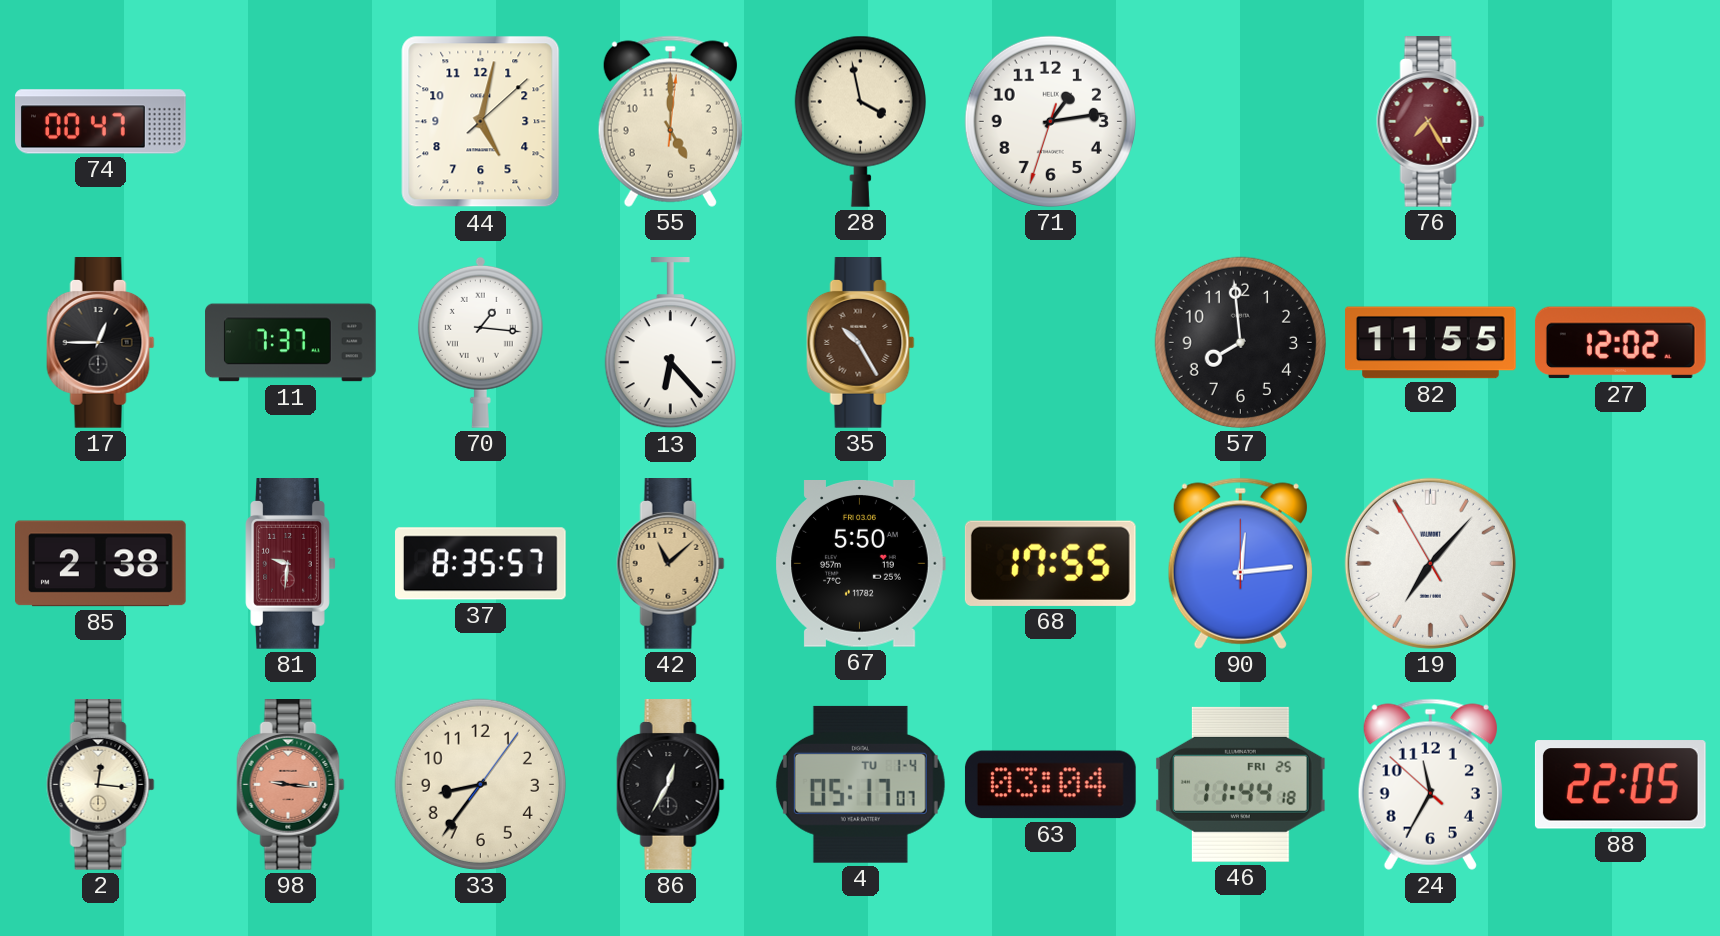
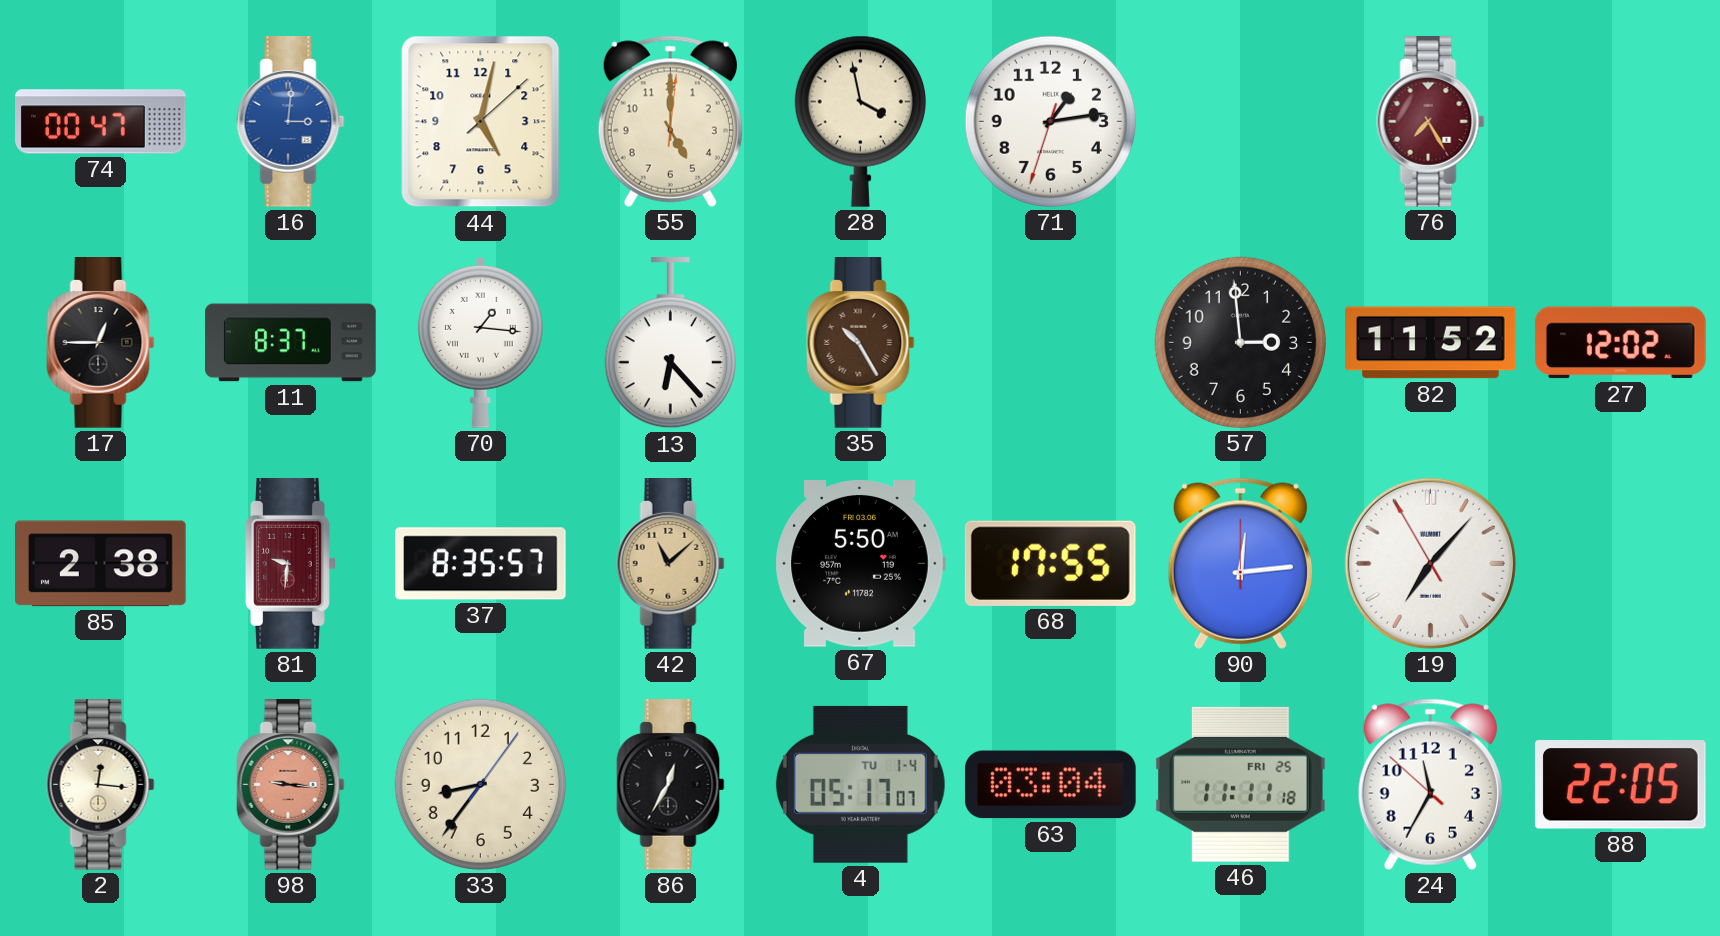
16: none -> 3:01 (291, 122)
11: 7:37 -> 8:37 (291, 343)
57: 7:59 -> 2:59 (1240, 342)
82: 11:55 -> 11:52 (1431, 343)
46: 11:44 -> 11:11 (1240, 784)
